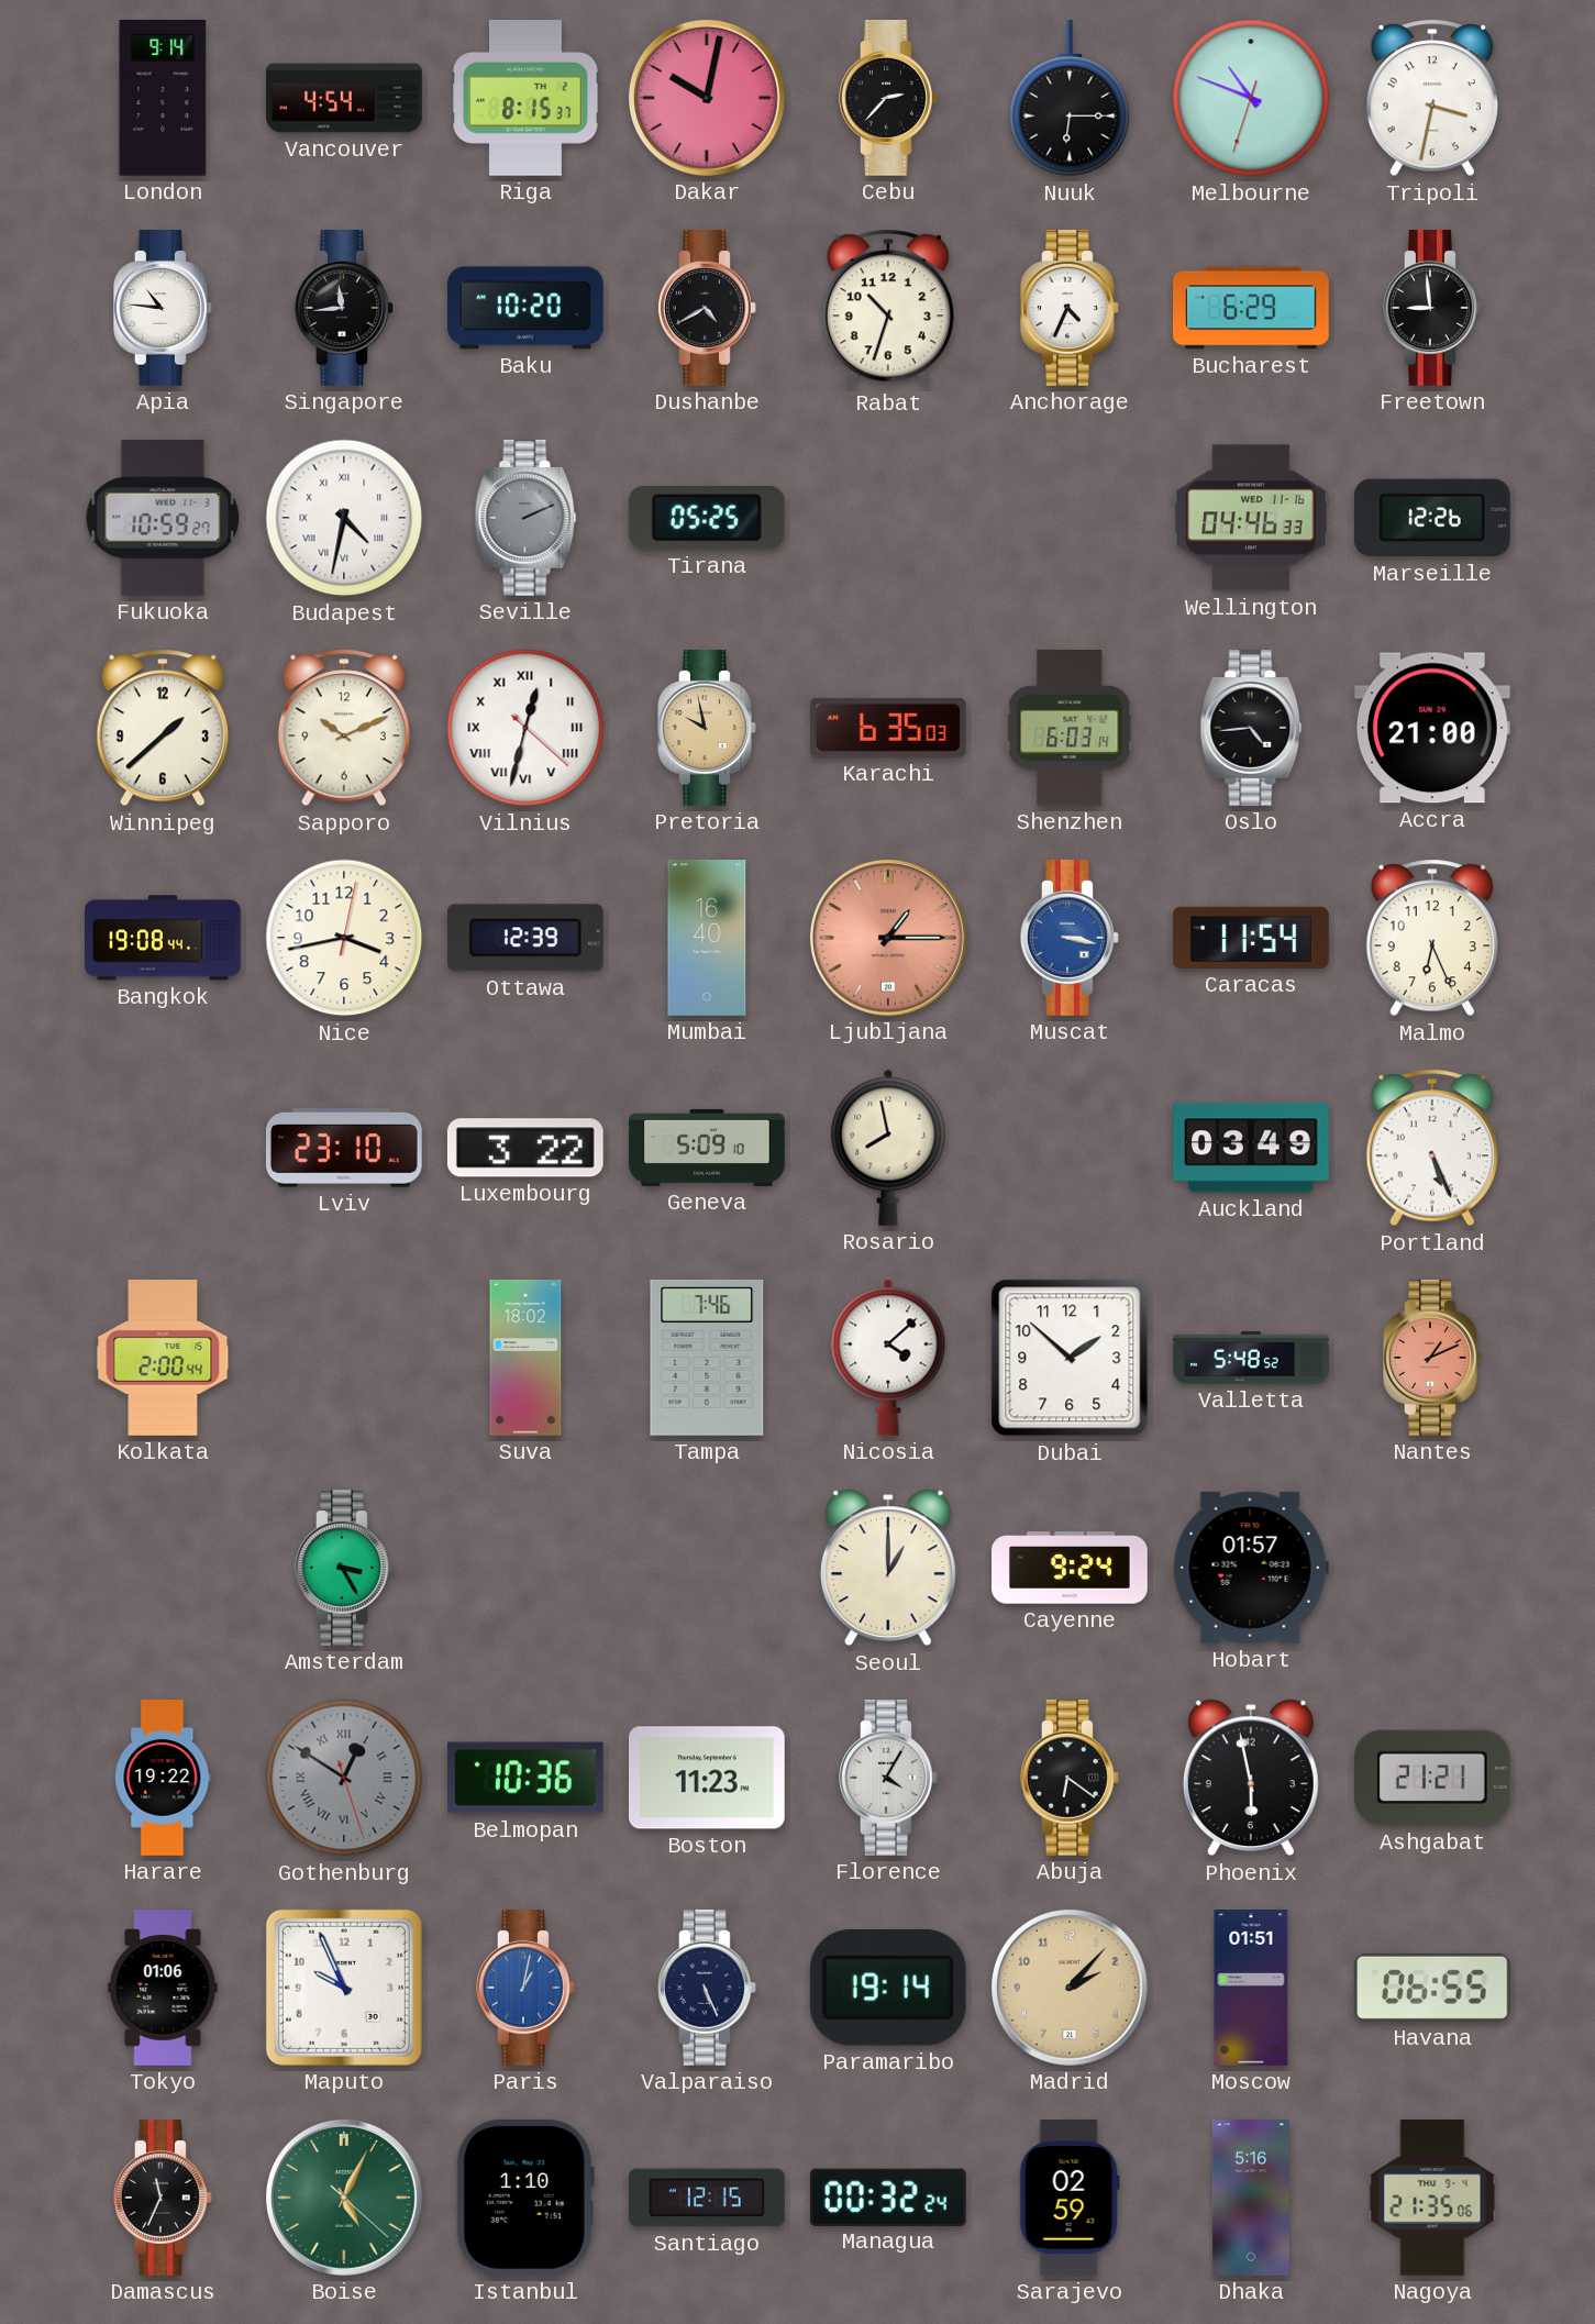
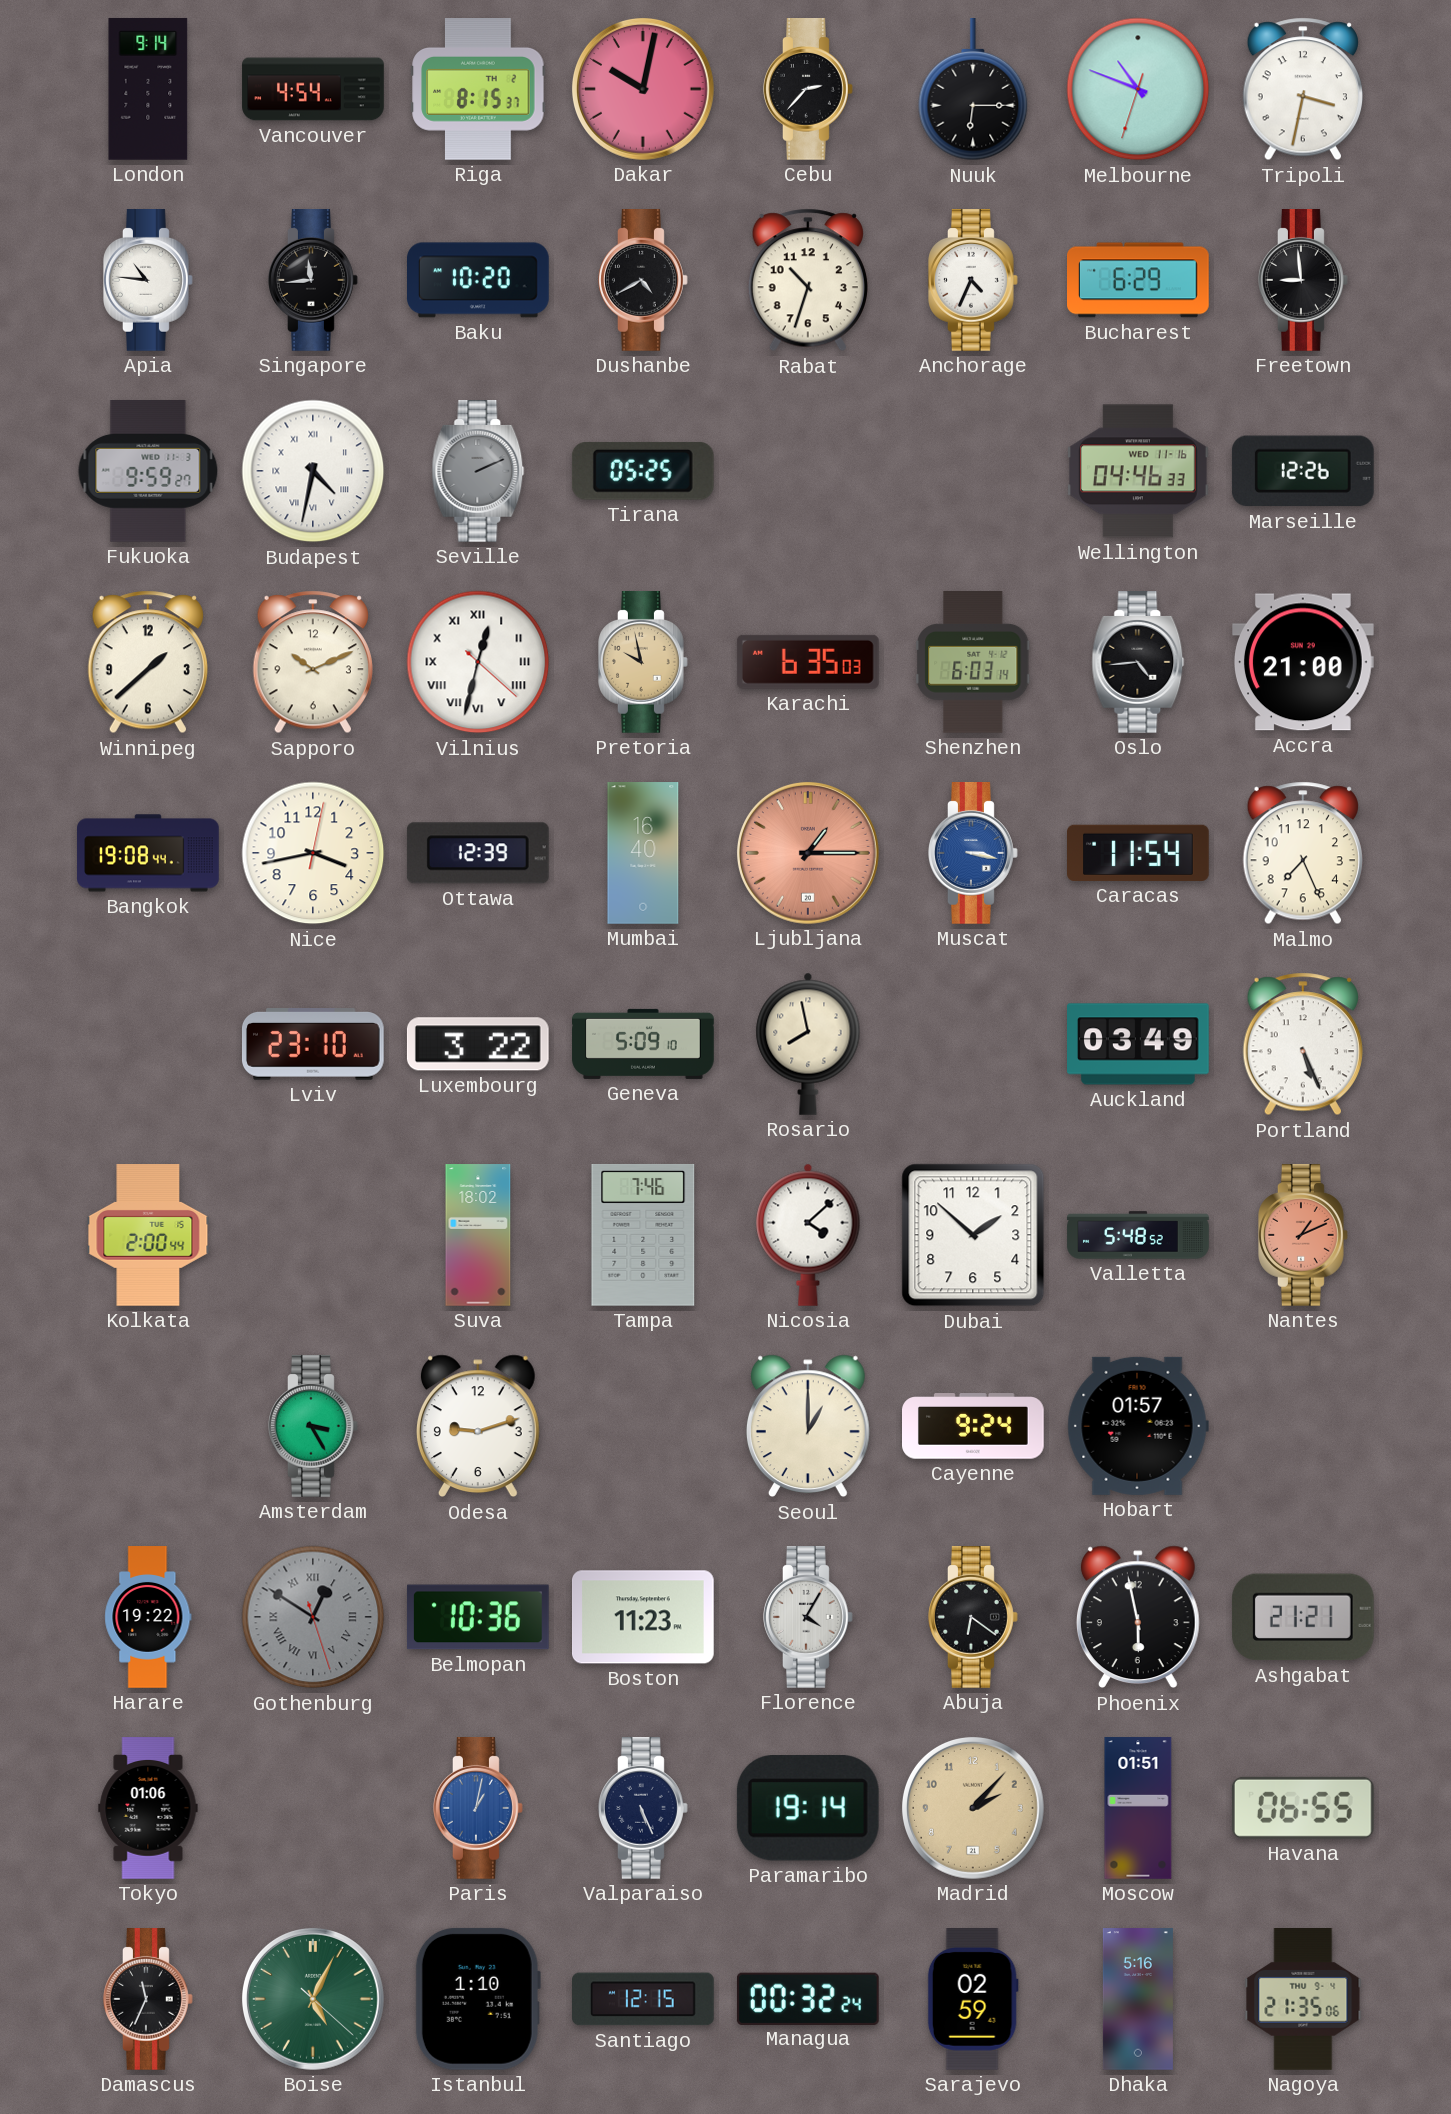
Fukuoka: 10:59 -> 9:59 (148, 472)
Malmo: 6:26 -> 7:26 (1302, 853)
Odesa: none -> 9:12 (478, 1426)
Maputo: 9:56 -> none (344, 1988)
